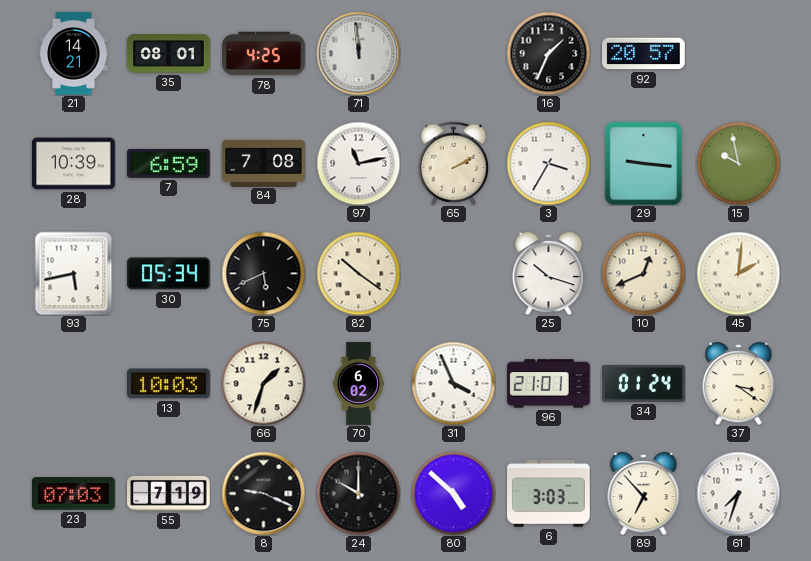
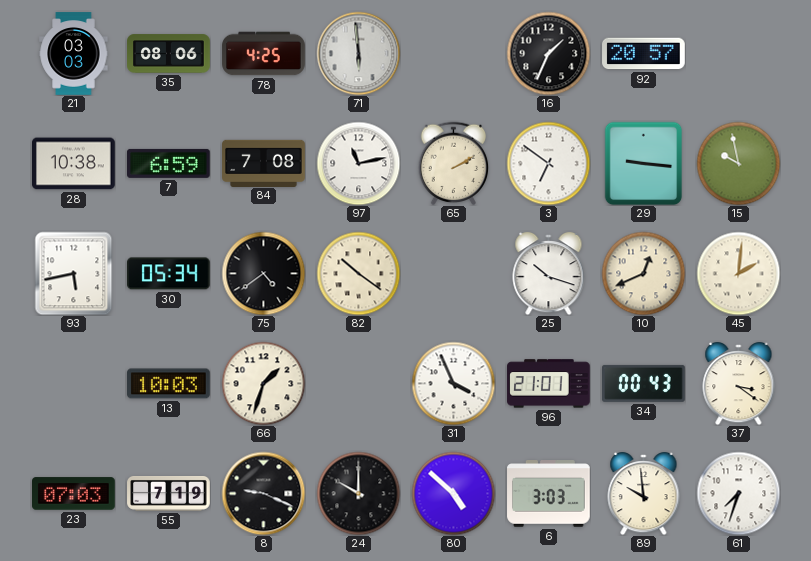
21: 14:21 -> 03:03 (74, 54)
35: 08:01 -> 08:06 (169, 54)
71: 11:59 -> 5:59 (358, 53)
28: 10:39 -> 10:38 (74, 164)
3: 3:35 -> 6:51 (548, 163)
75: 5:41 -> 4:39 (263, 273)
70: 6:02 -> none (358, 384)
34: 01:24 -> 00:43 (644, 383)
89: 6:53 -> 9:59 (644, 493)
